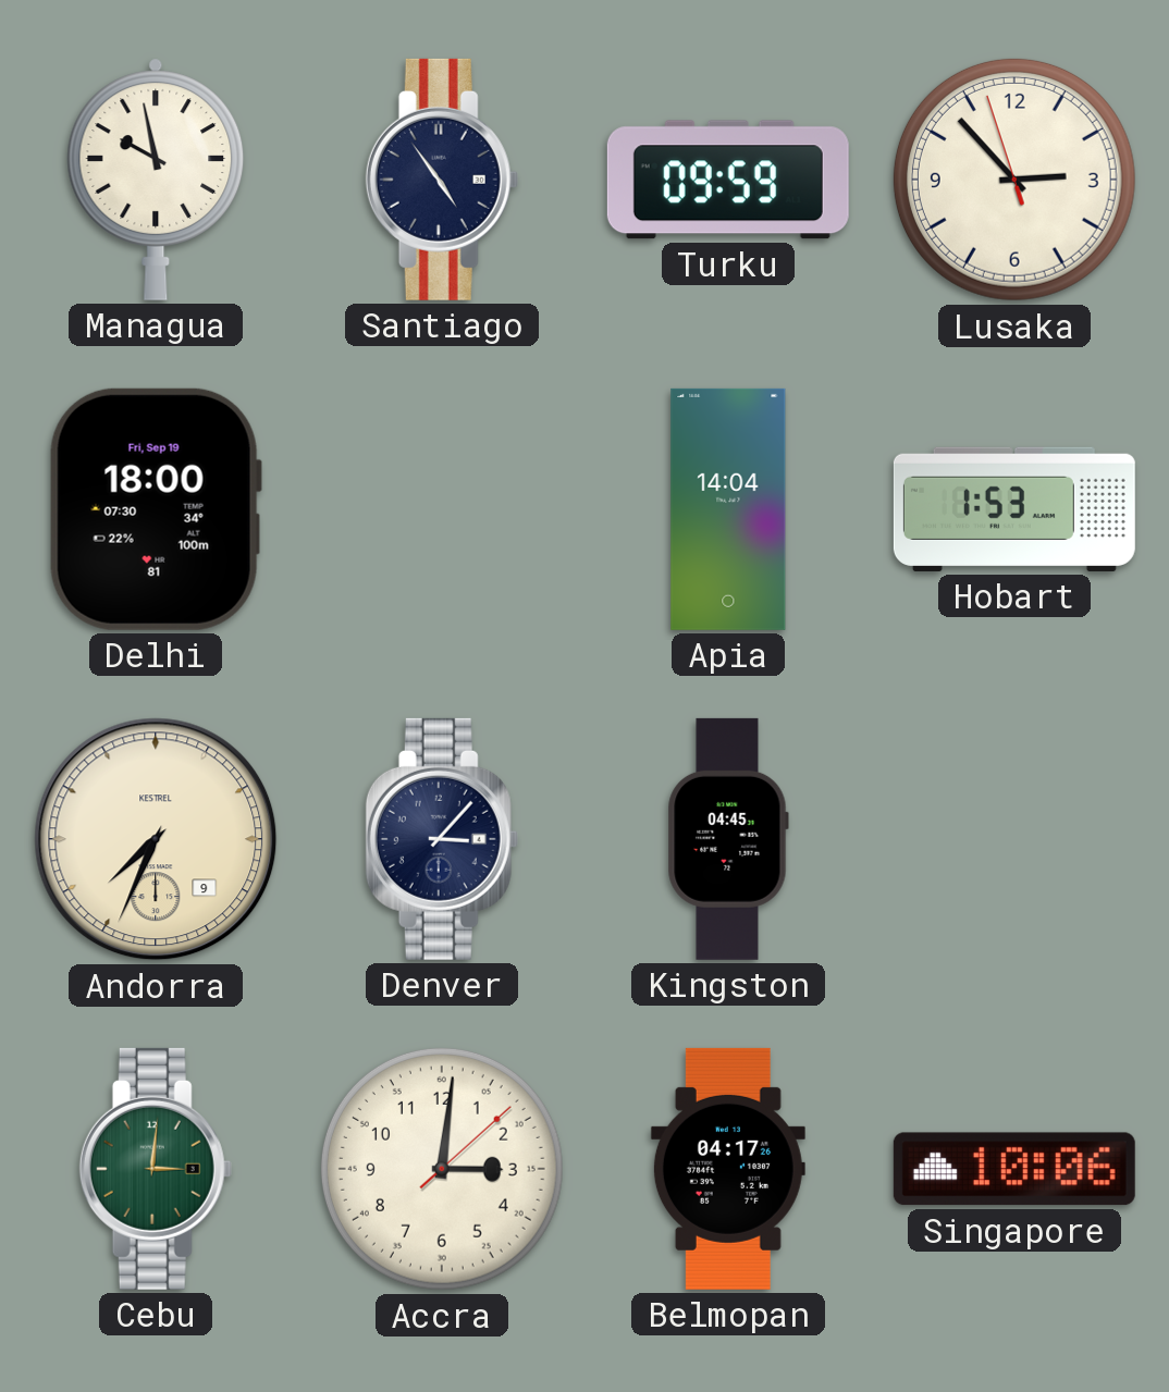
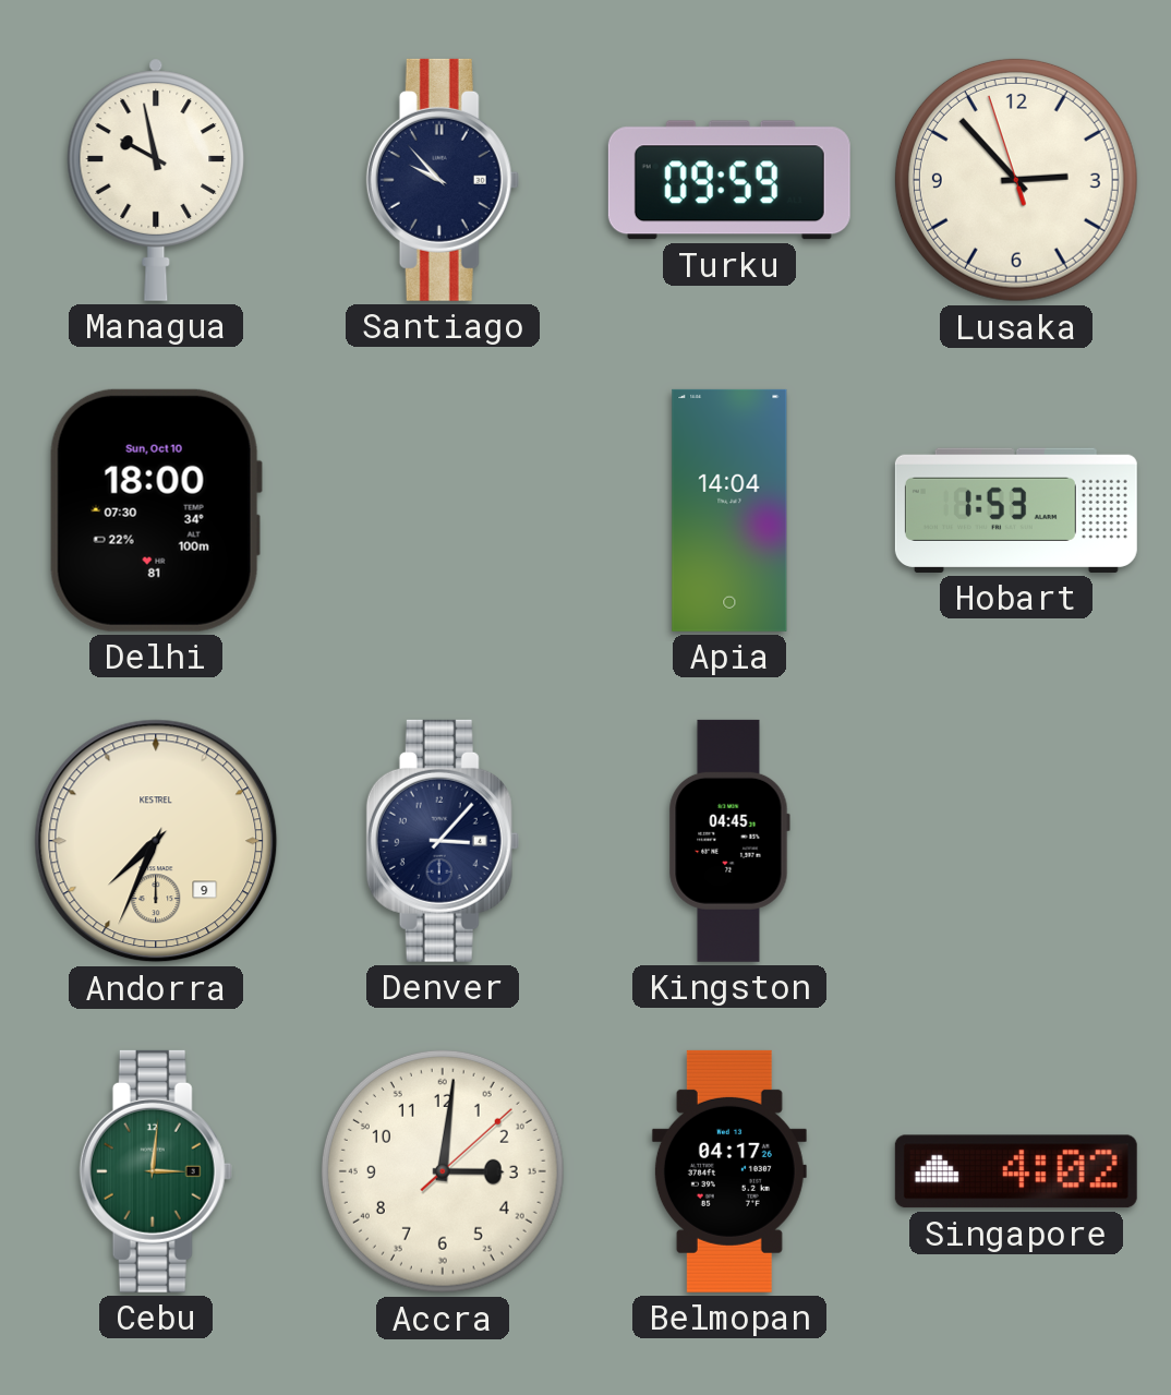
Santiago: 4:54 -> 9:53 (443, 180)
Delhi date: Fri, Sep 19 -> Sun, Oct 10 (156, 510)
Singapore: 10:06 -> 4:02 (1016, 1171)
